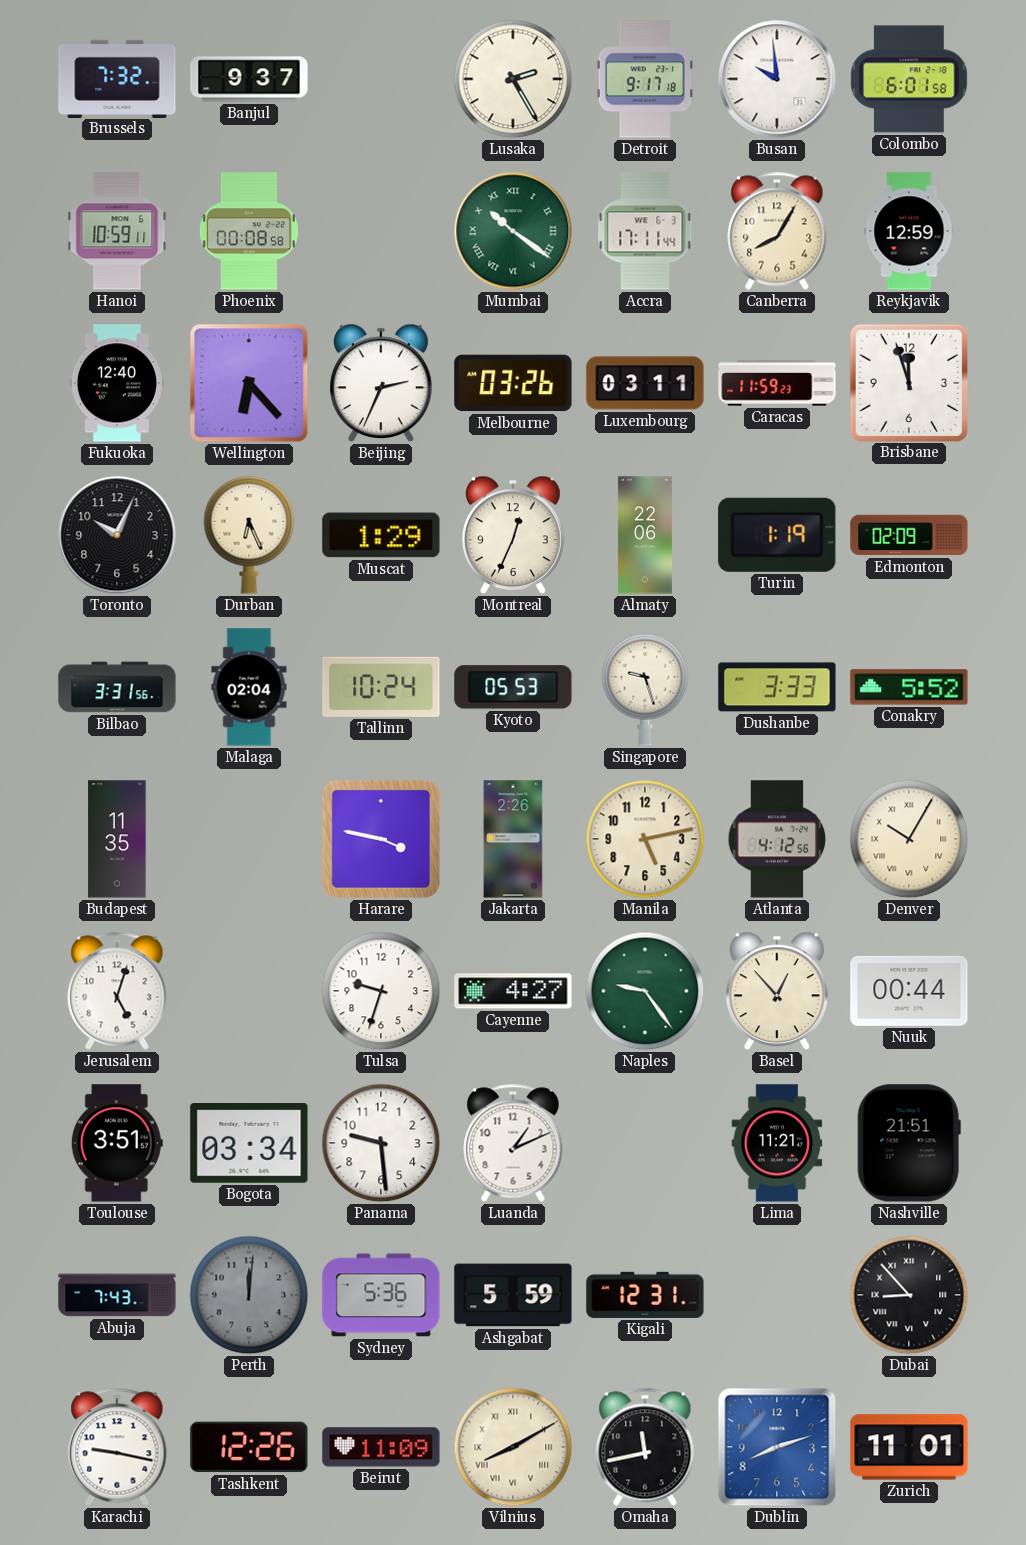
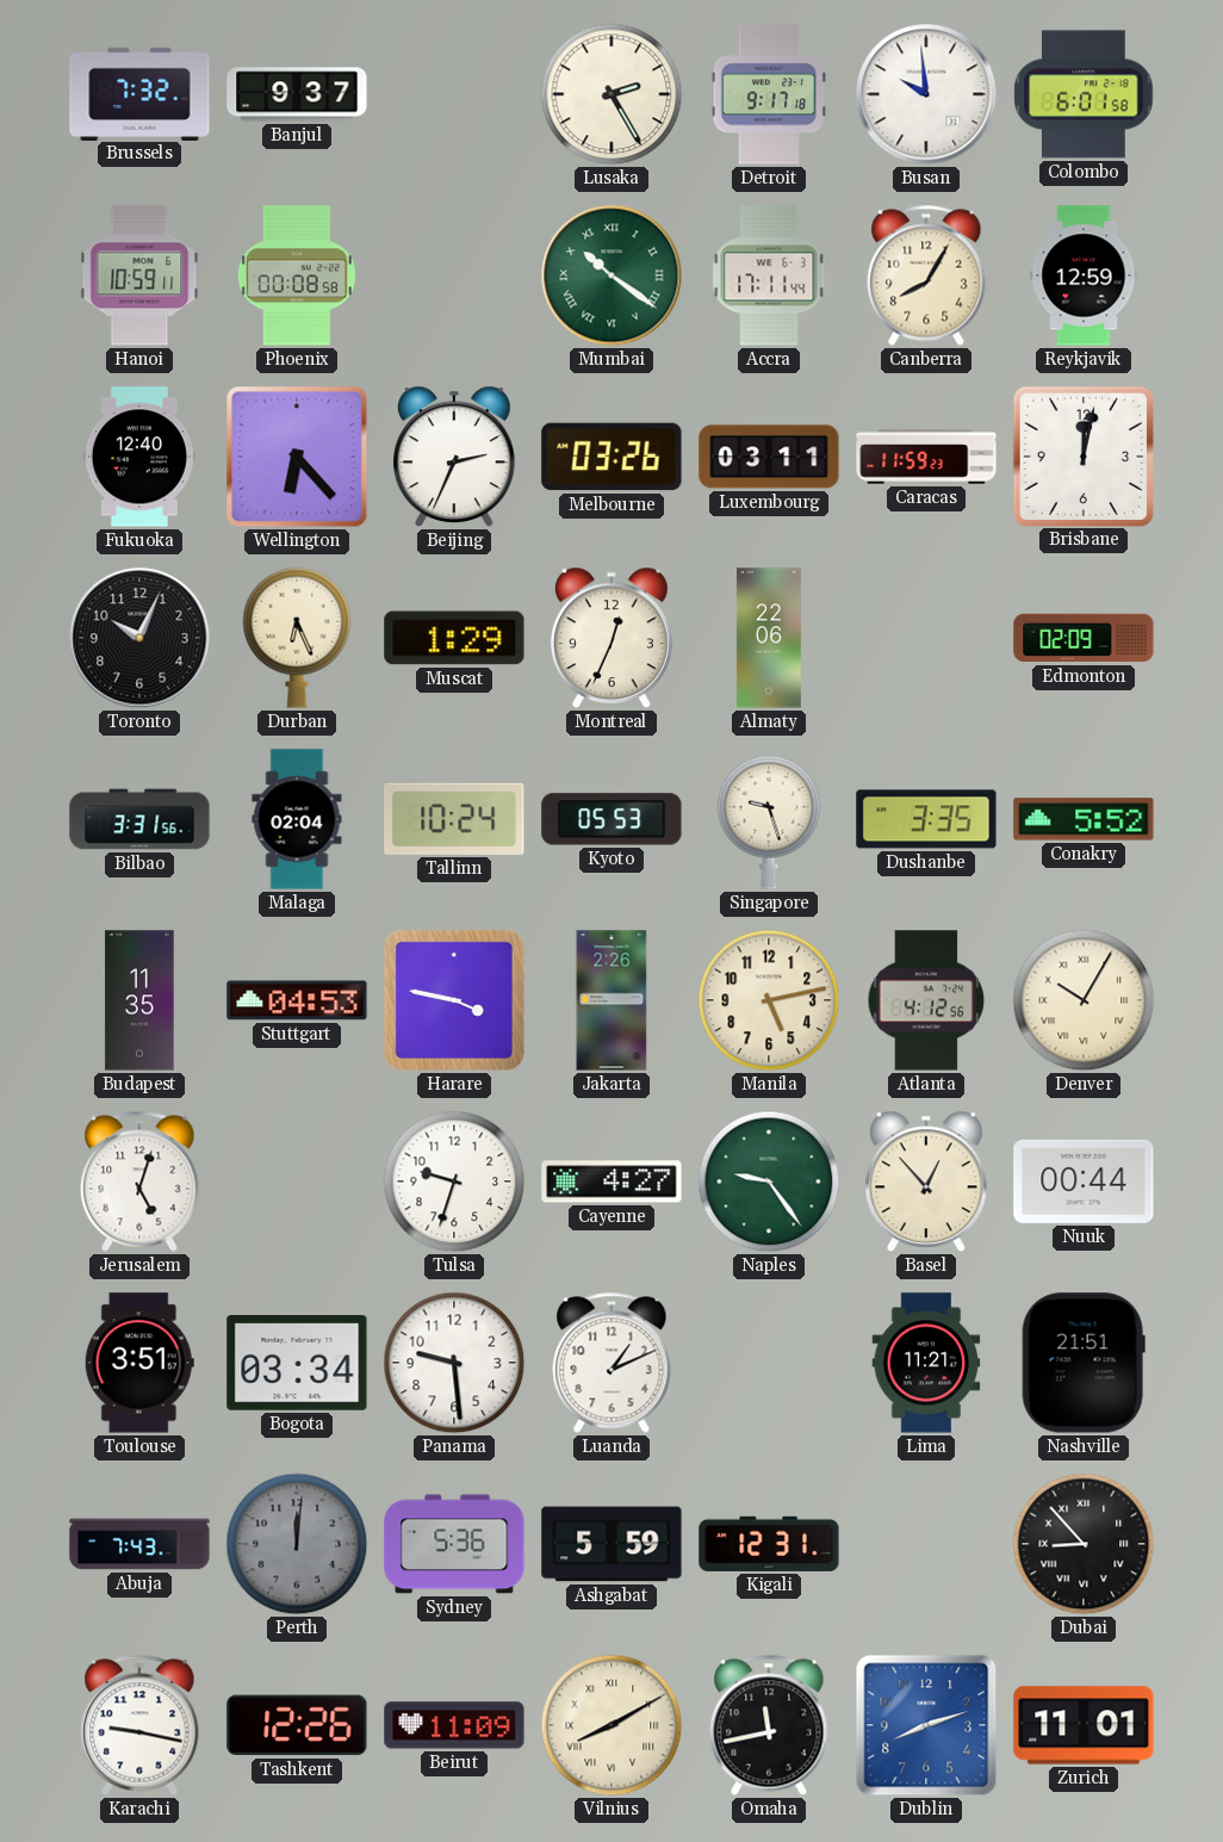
Brisbane: 11:57 -> 12:02 (1082, 455)
Turin: 1:19 -> none (777, 535)
Dushanbe: 3:33 -> 3:35 (926, 819)
Stuttgart: none -> 04:53 (297, 1000)
